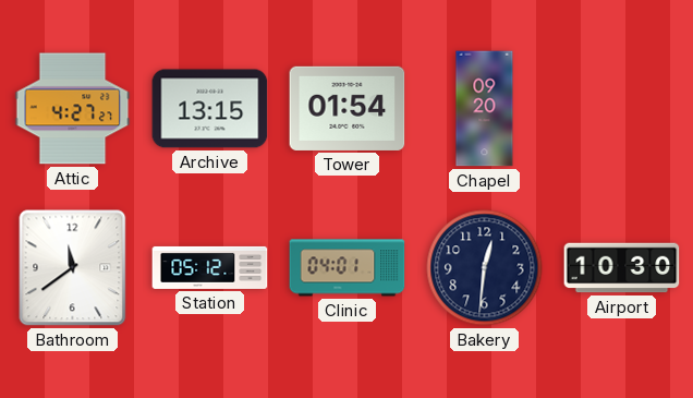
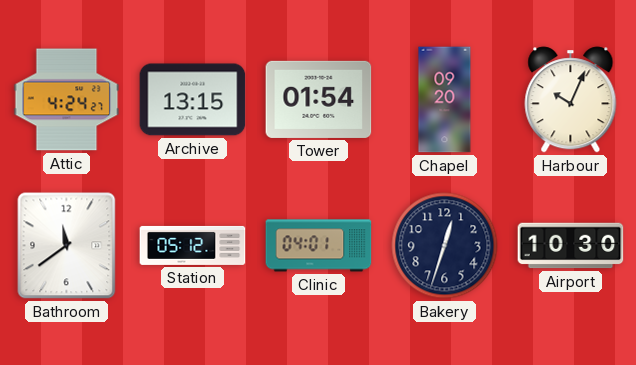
Attic: 4:27 -> 4:24 (67, 100)
Harbour: none -> 10:04 (571, 100)
Bakery: 12:31 -> 12:33 (445, 246)
